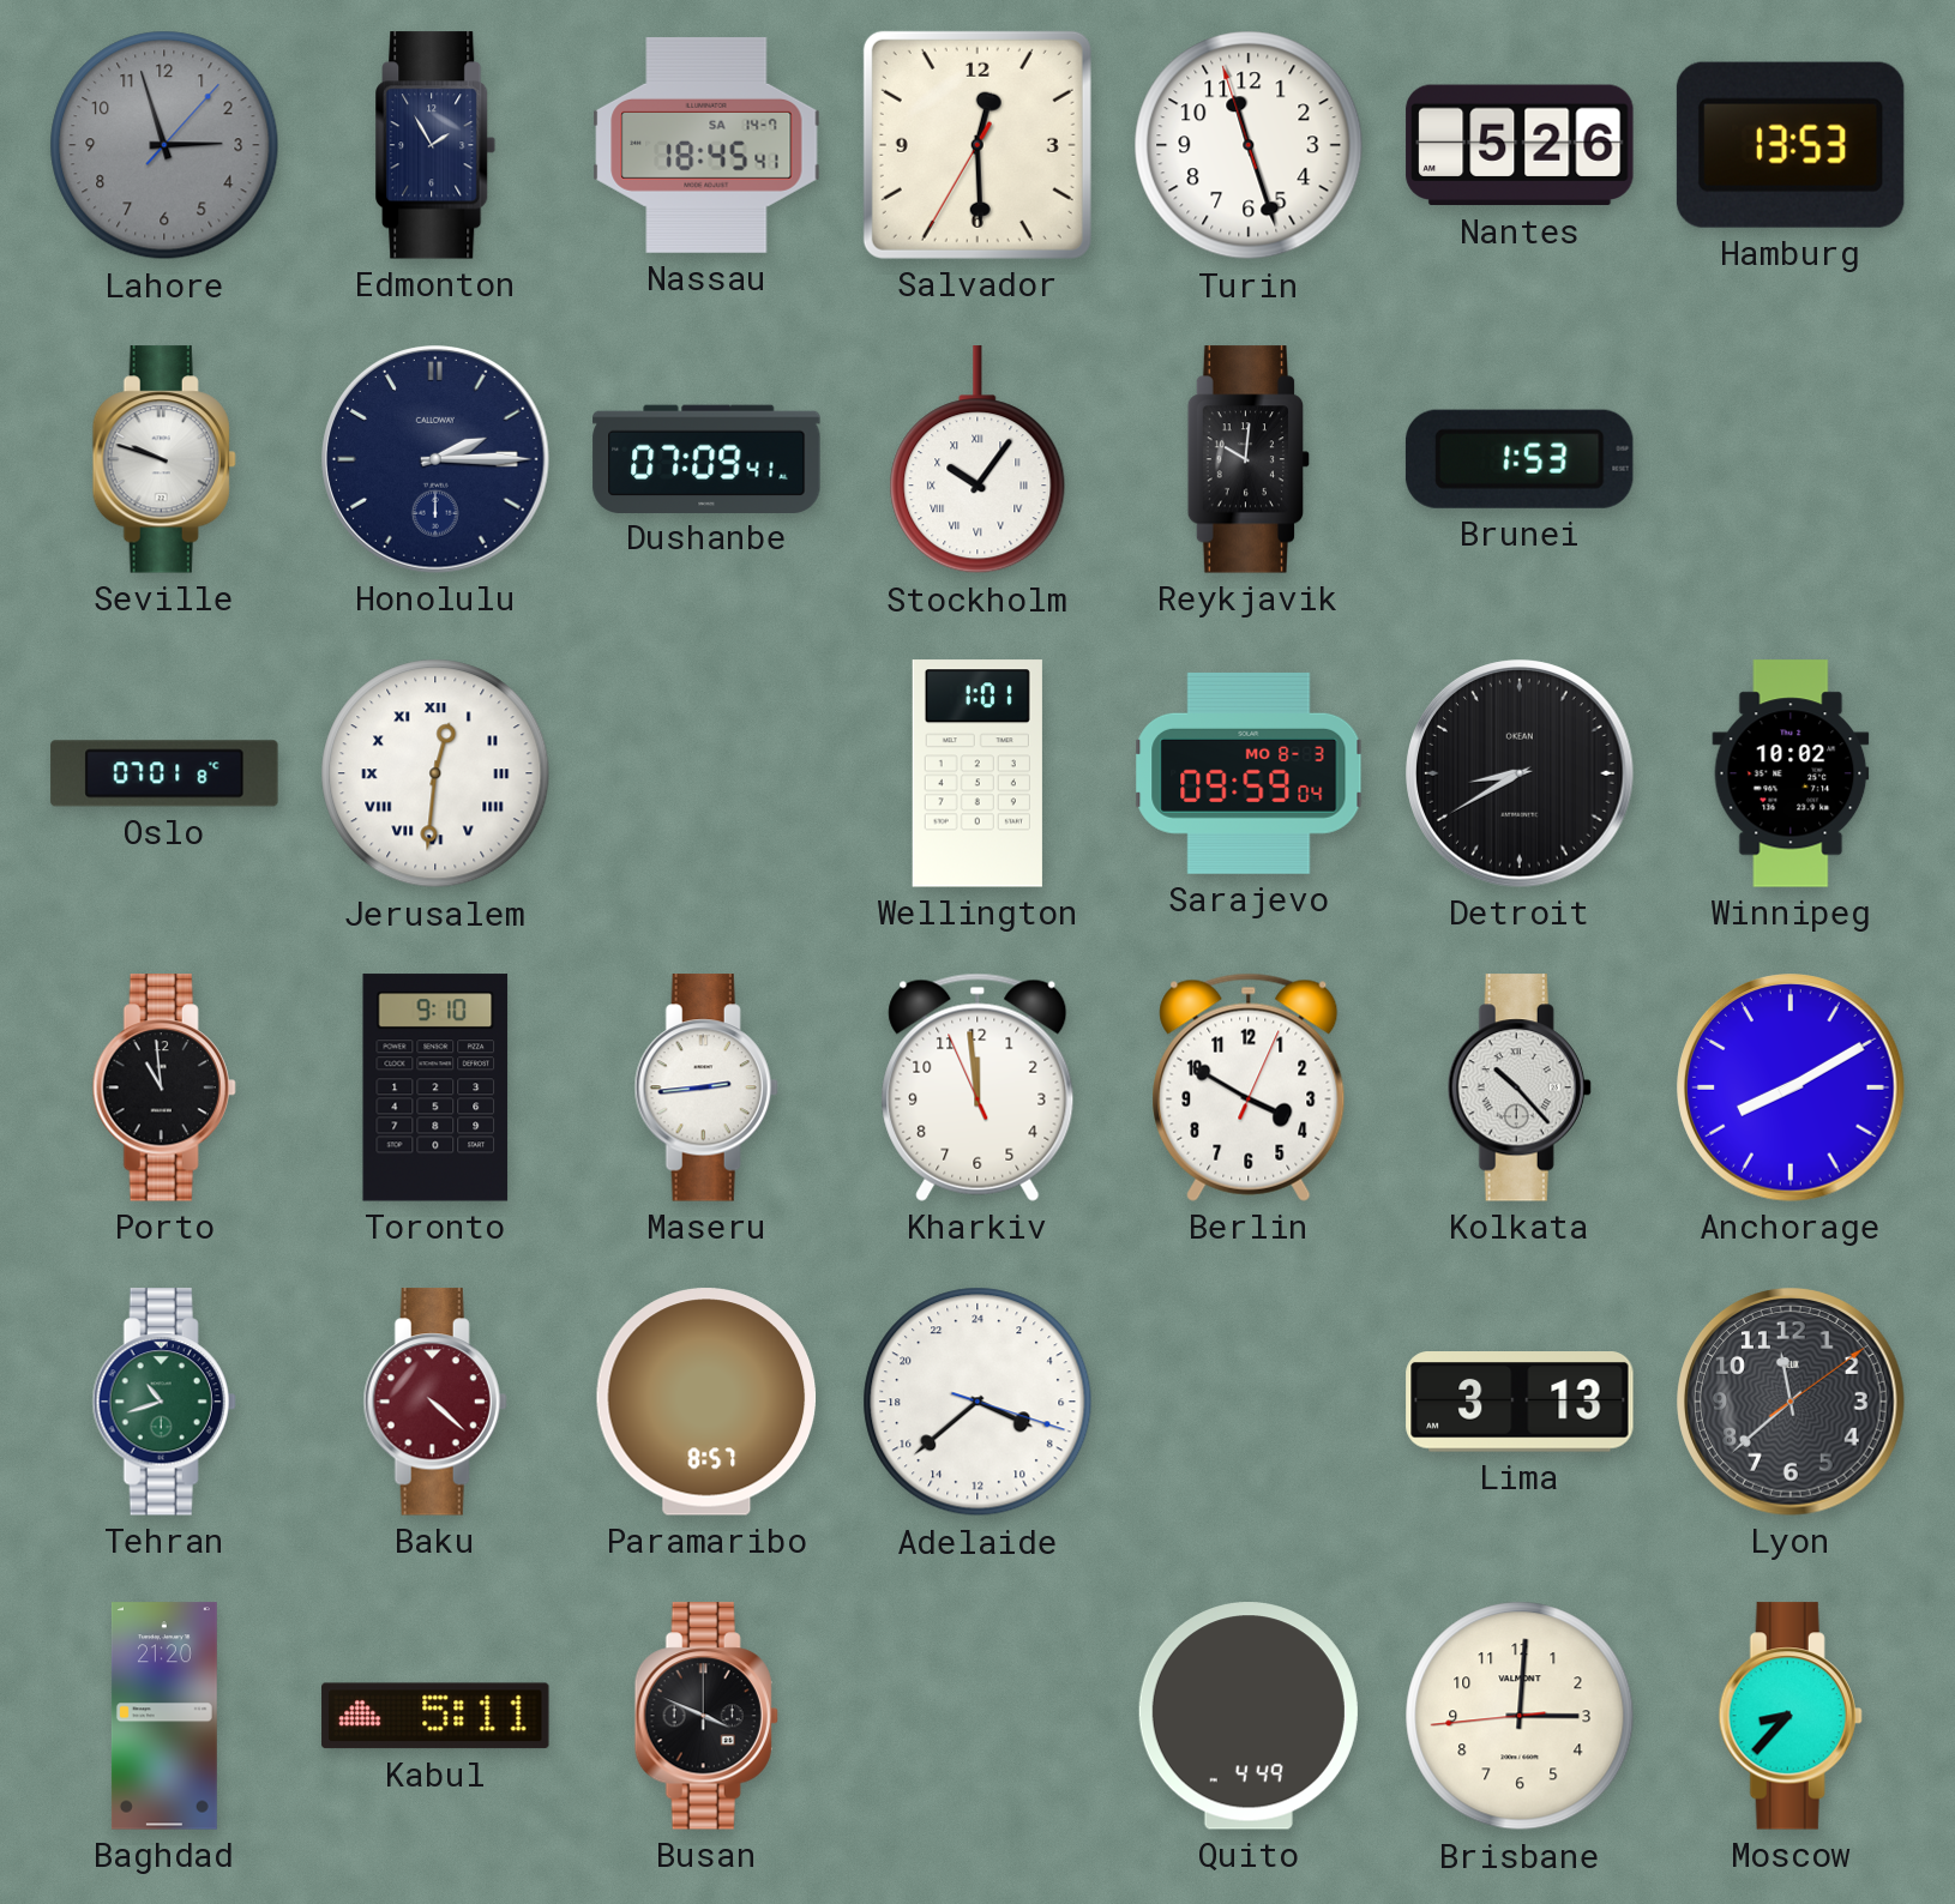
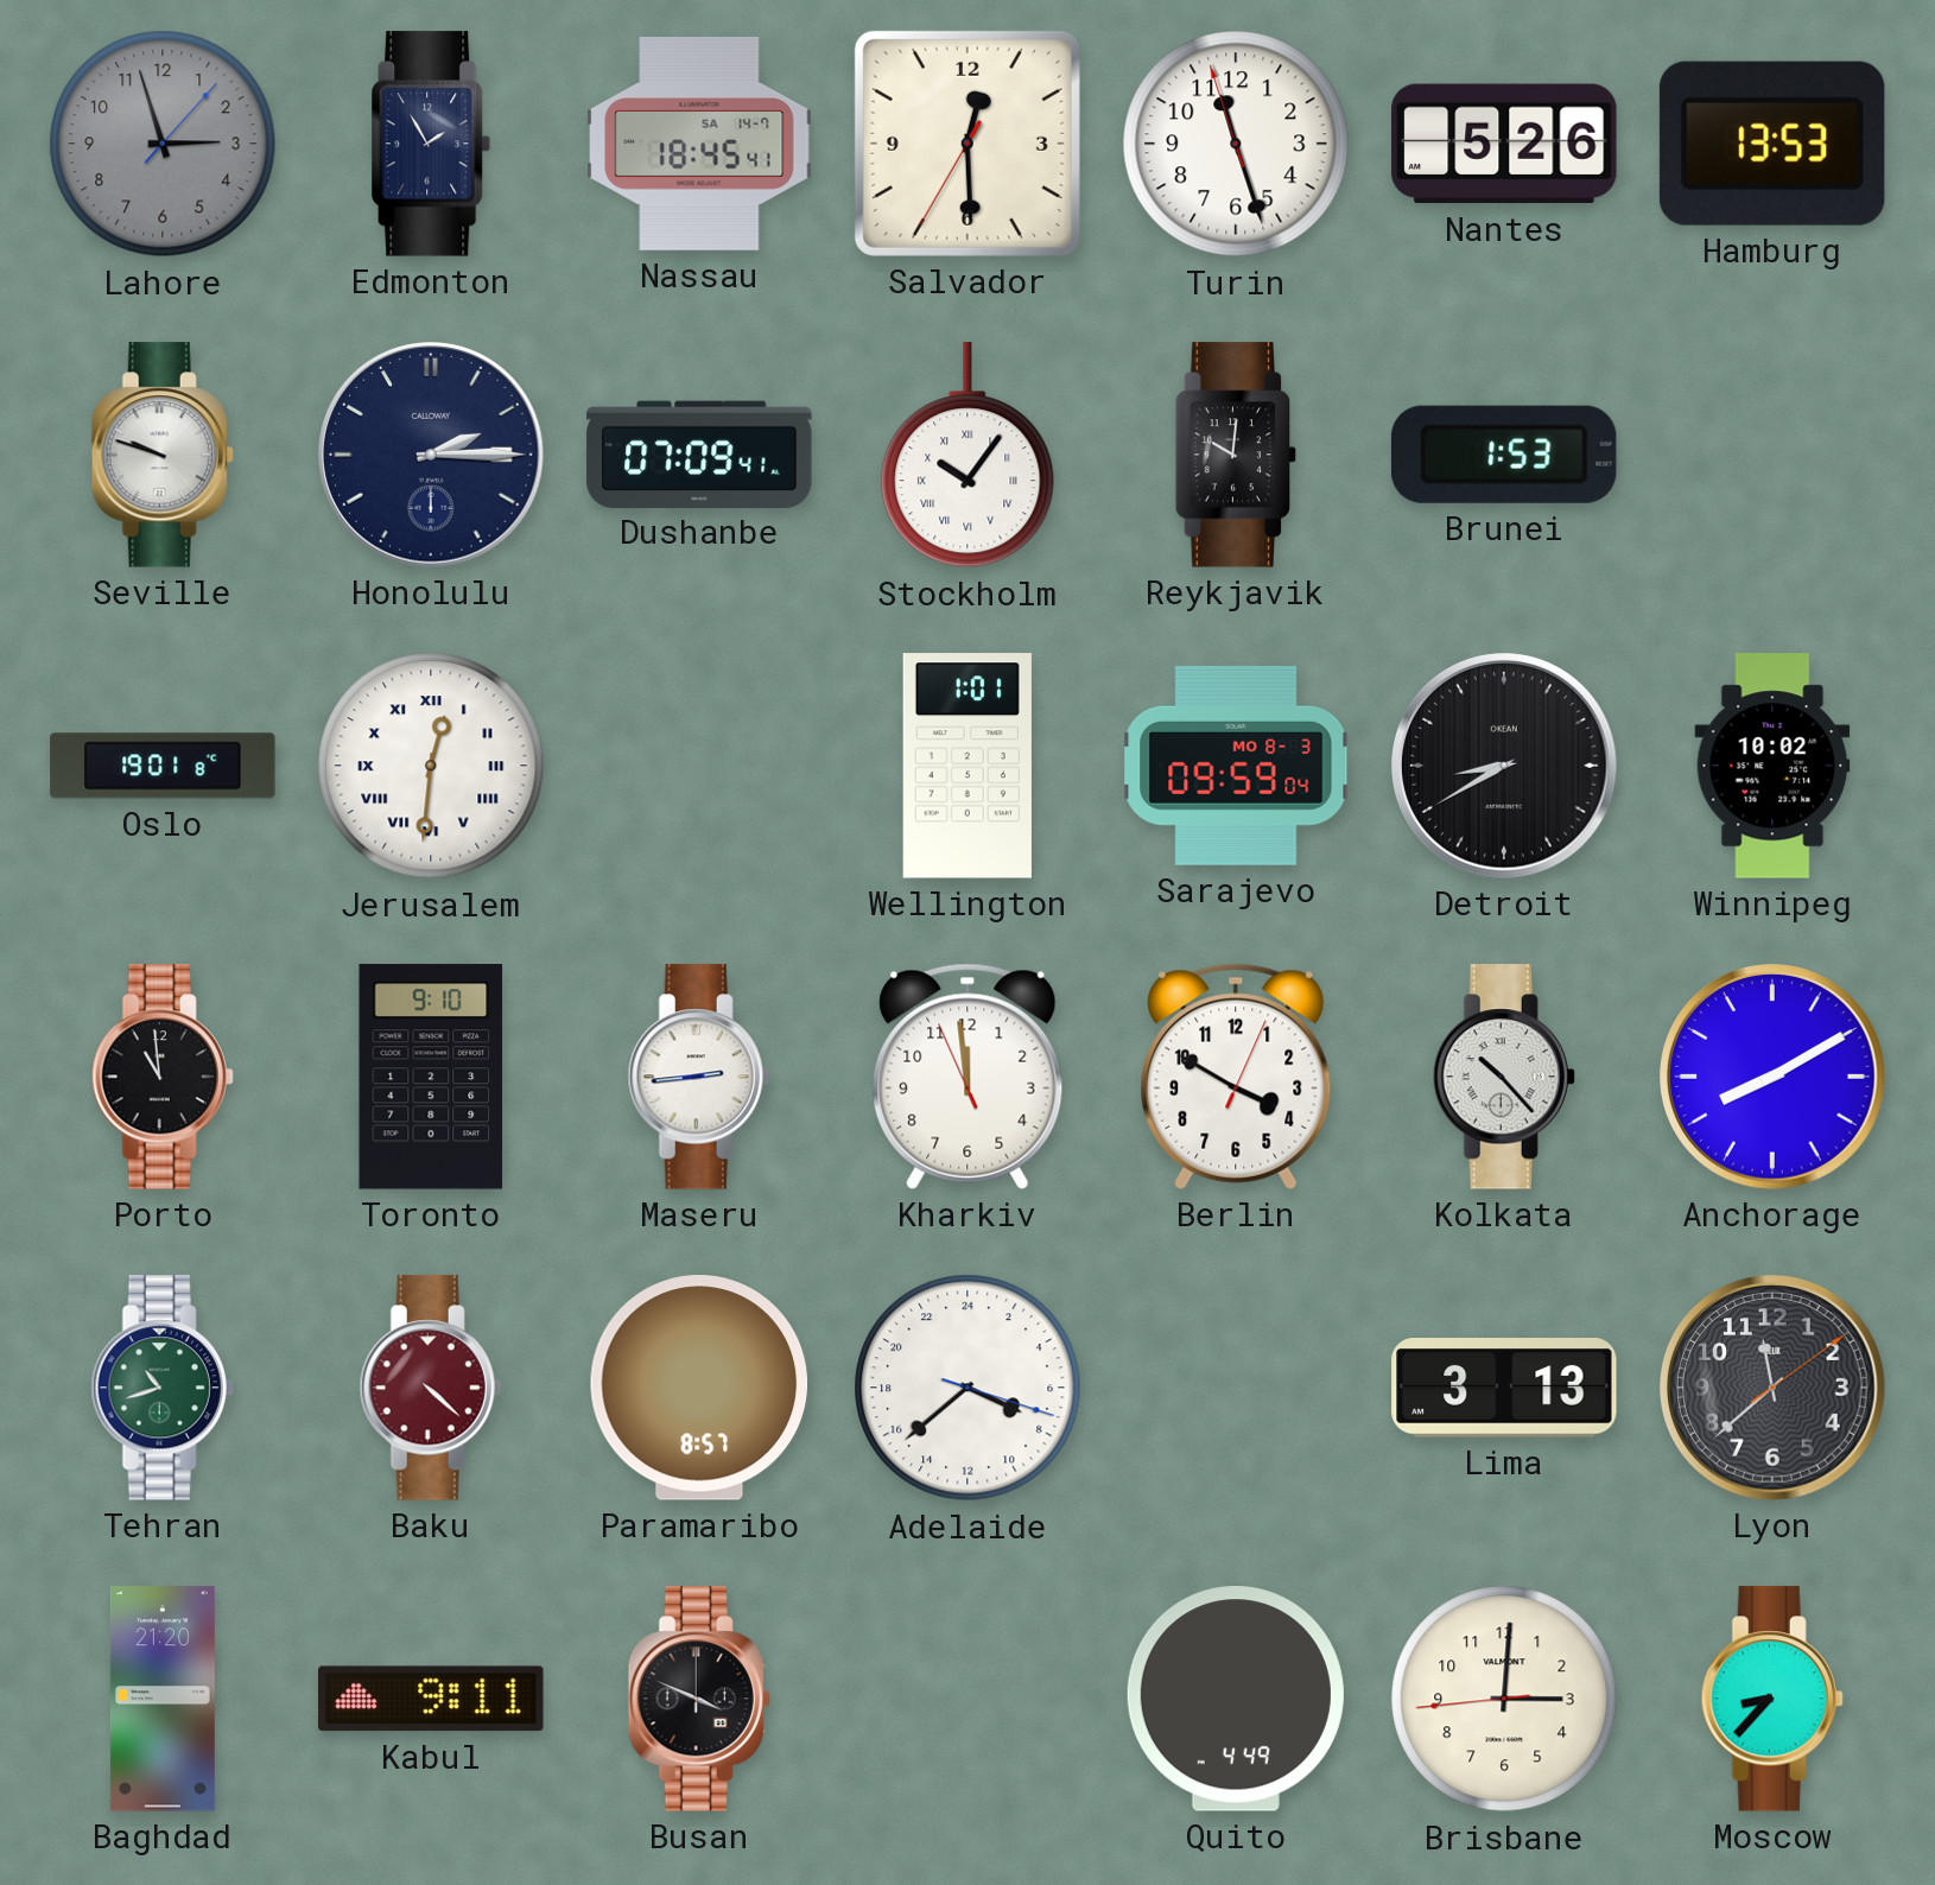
Oslo: 07:01 -> 19:01 (163, 766)
Kabul: 5:11 -> 9:11 (431, 1699)
